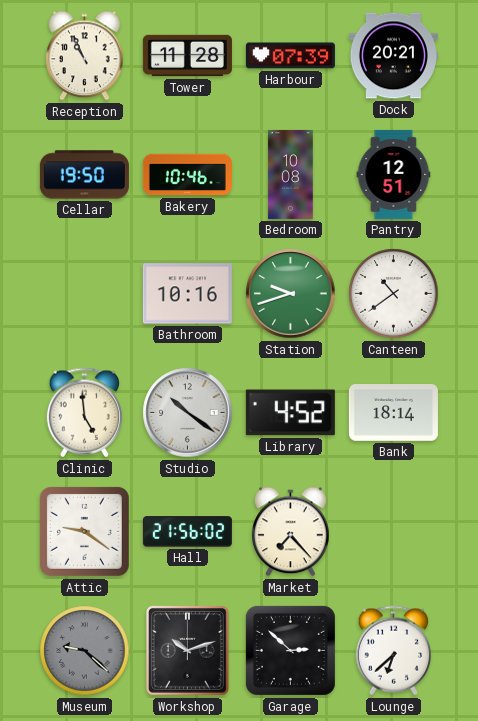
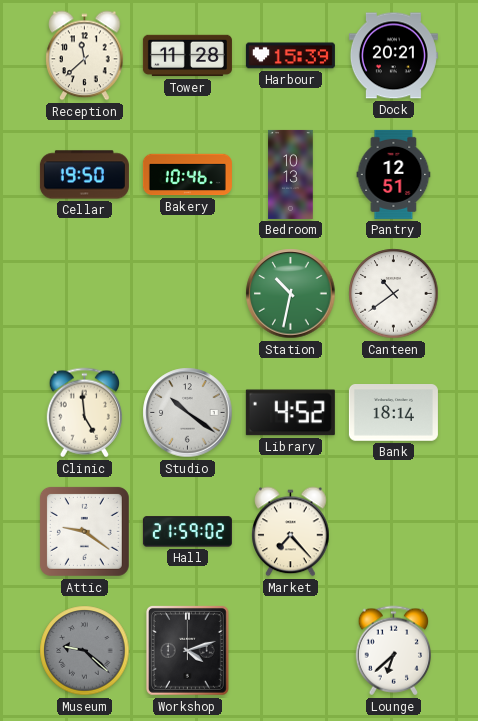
Reception: 10:56 -> 11:38 (85, 56)
Harbour: 07:39 -> 15:39 (290, 56)
Bedroom: 10:08 -> 10:13 (291, 174)
Bathroom: 10:16 -> none (187, 294)
Station: 9:42 -> 10:32 (291, 294)
Hall: 21:56 -> 21:59 (187, 532)
Workshop: 10:12 -> 4:12 (187, 650)
Garage: 2:52 -> none (290, 650)
